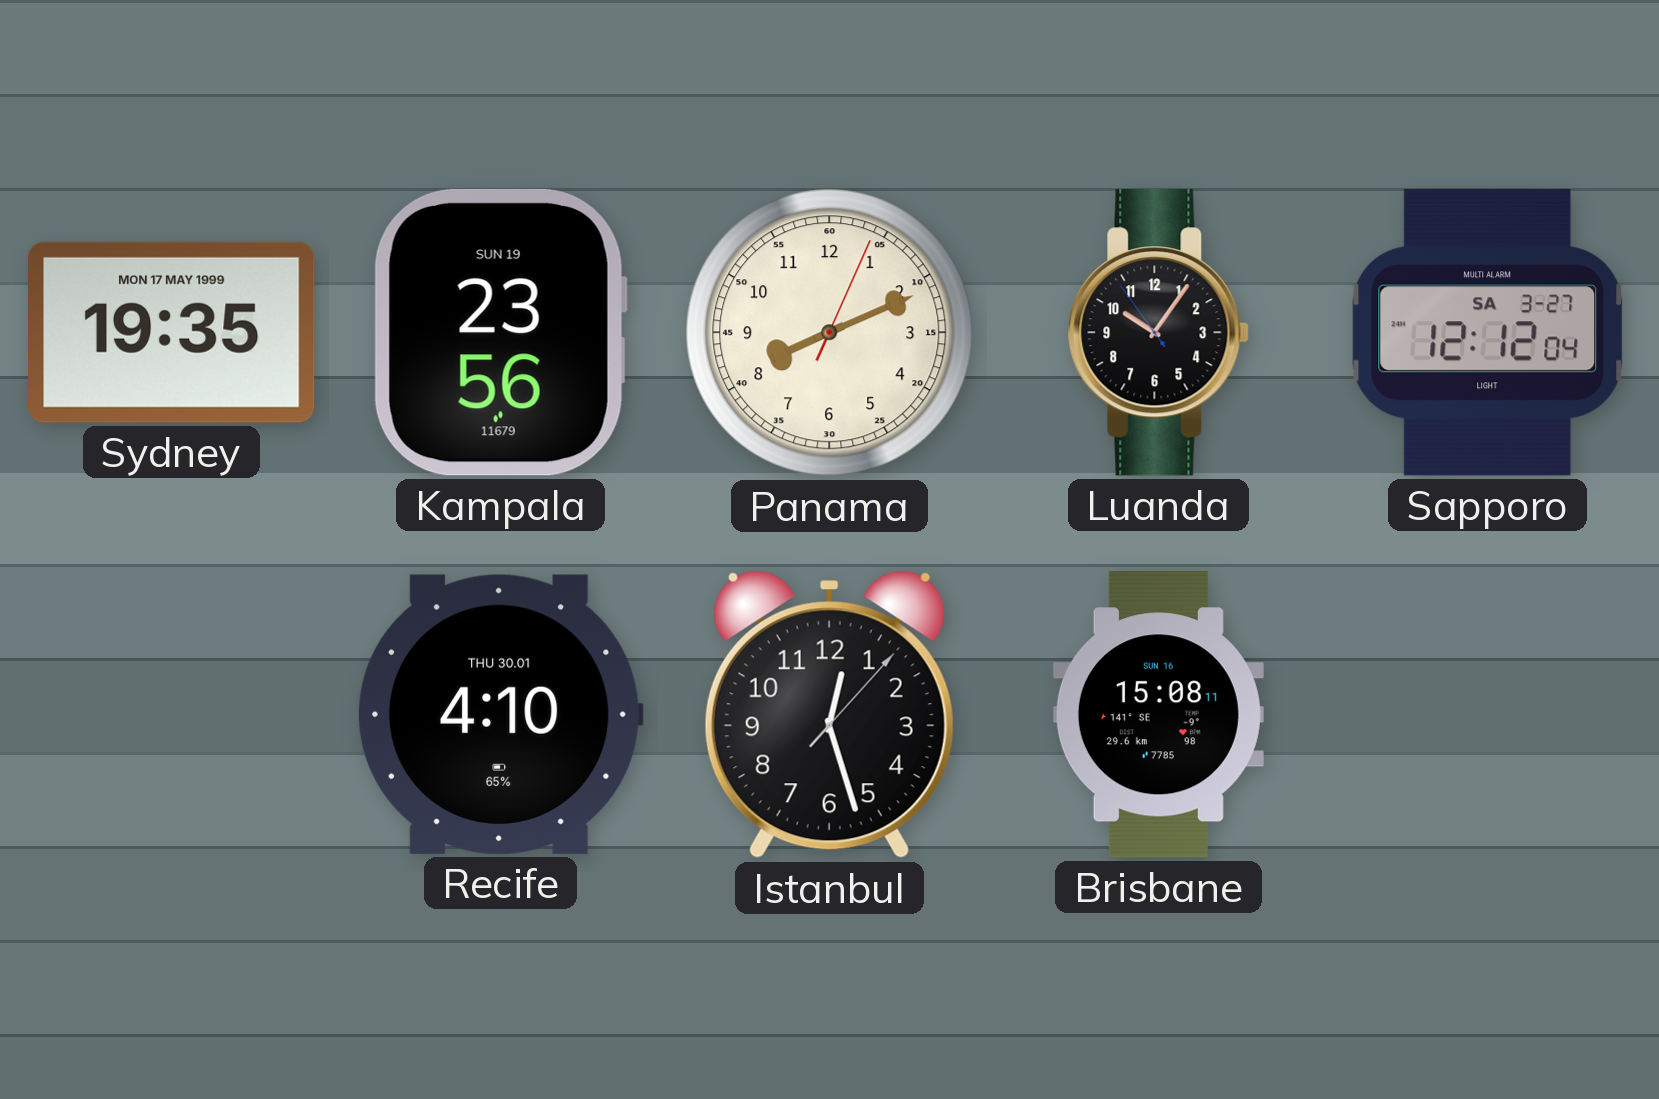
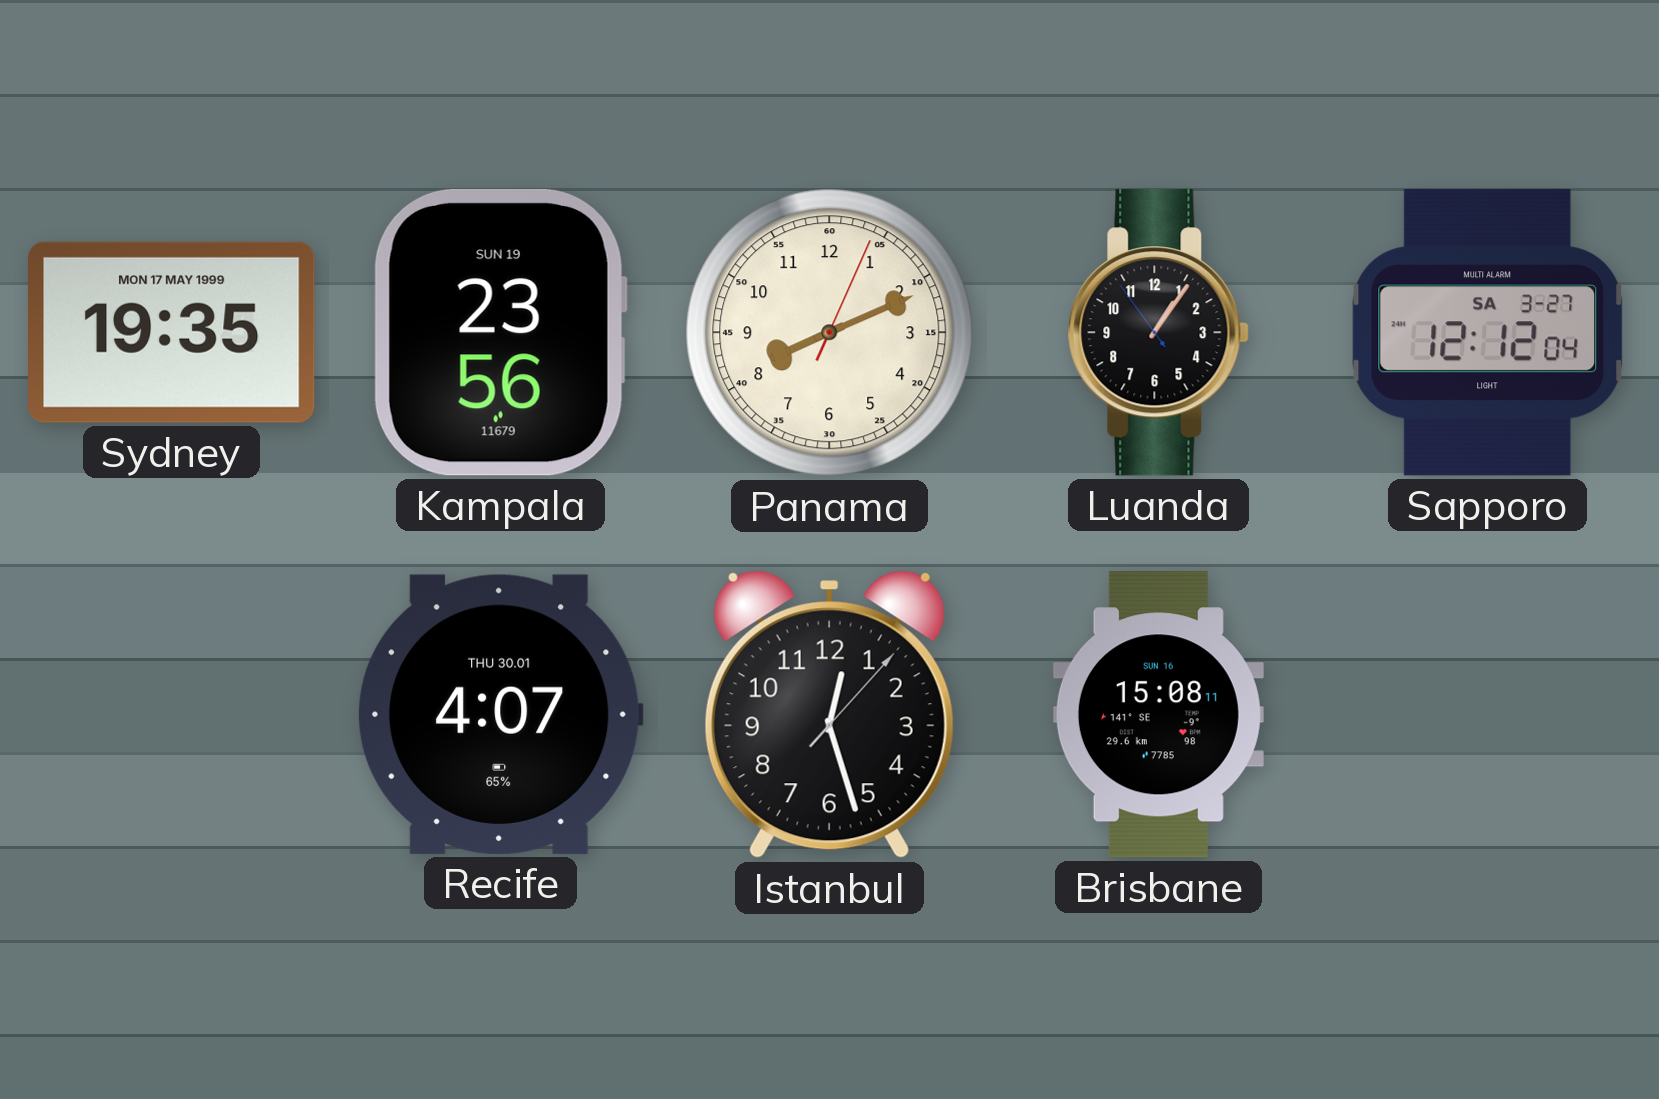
Luanda: 10:05 -> 1:05 (1158, 333)
Recife: 4:10 -> 4:07 (500, 714)
